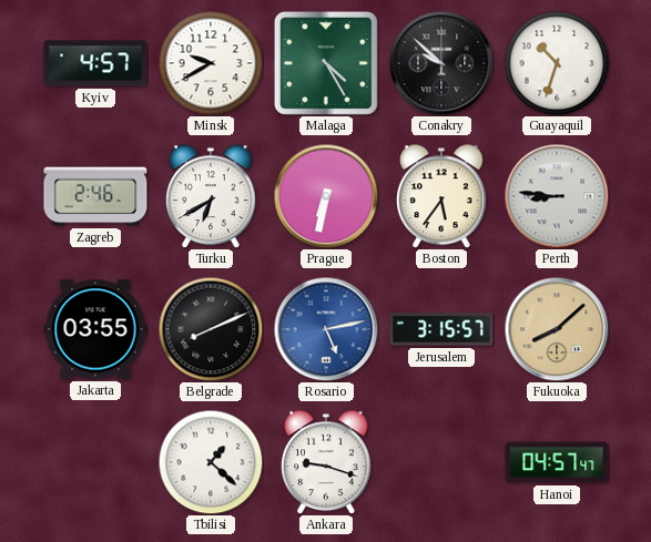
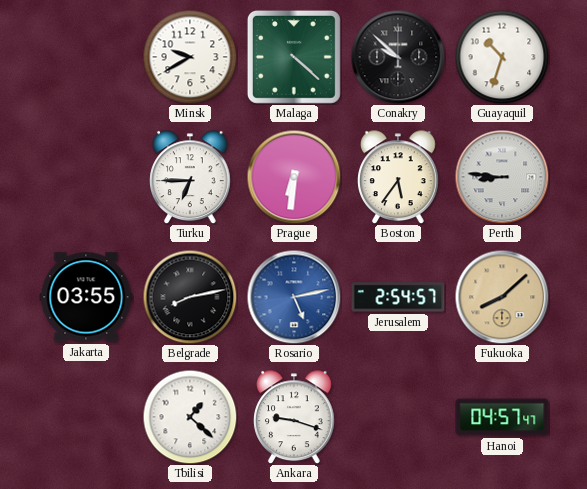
Kyiv: 4:57 -> none (95, 63)
Malaga: 4:25 -> 4:22 (294, 57)
Zagreb: 2:46 -> none (95, 196)
Turku: 6:40 -> 6:45 (191, 177)
Prague: 6:32 -> 6:31 (294, 177)
Belgrade: 8:11 -> 8:13 (190, 297)
Jerusalem: 3:15 -> 2:54 (398, 297)
